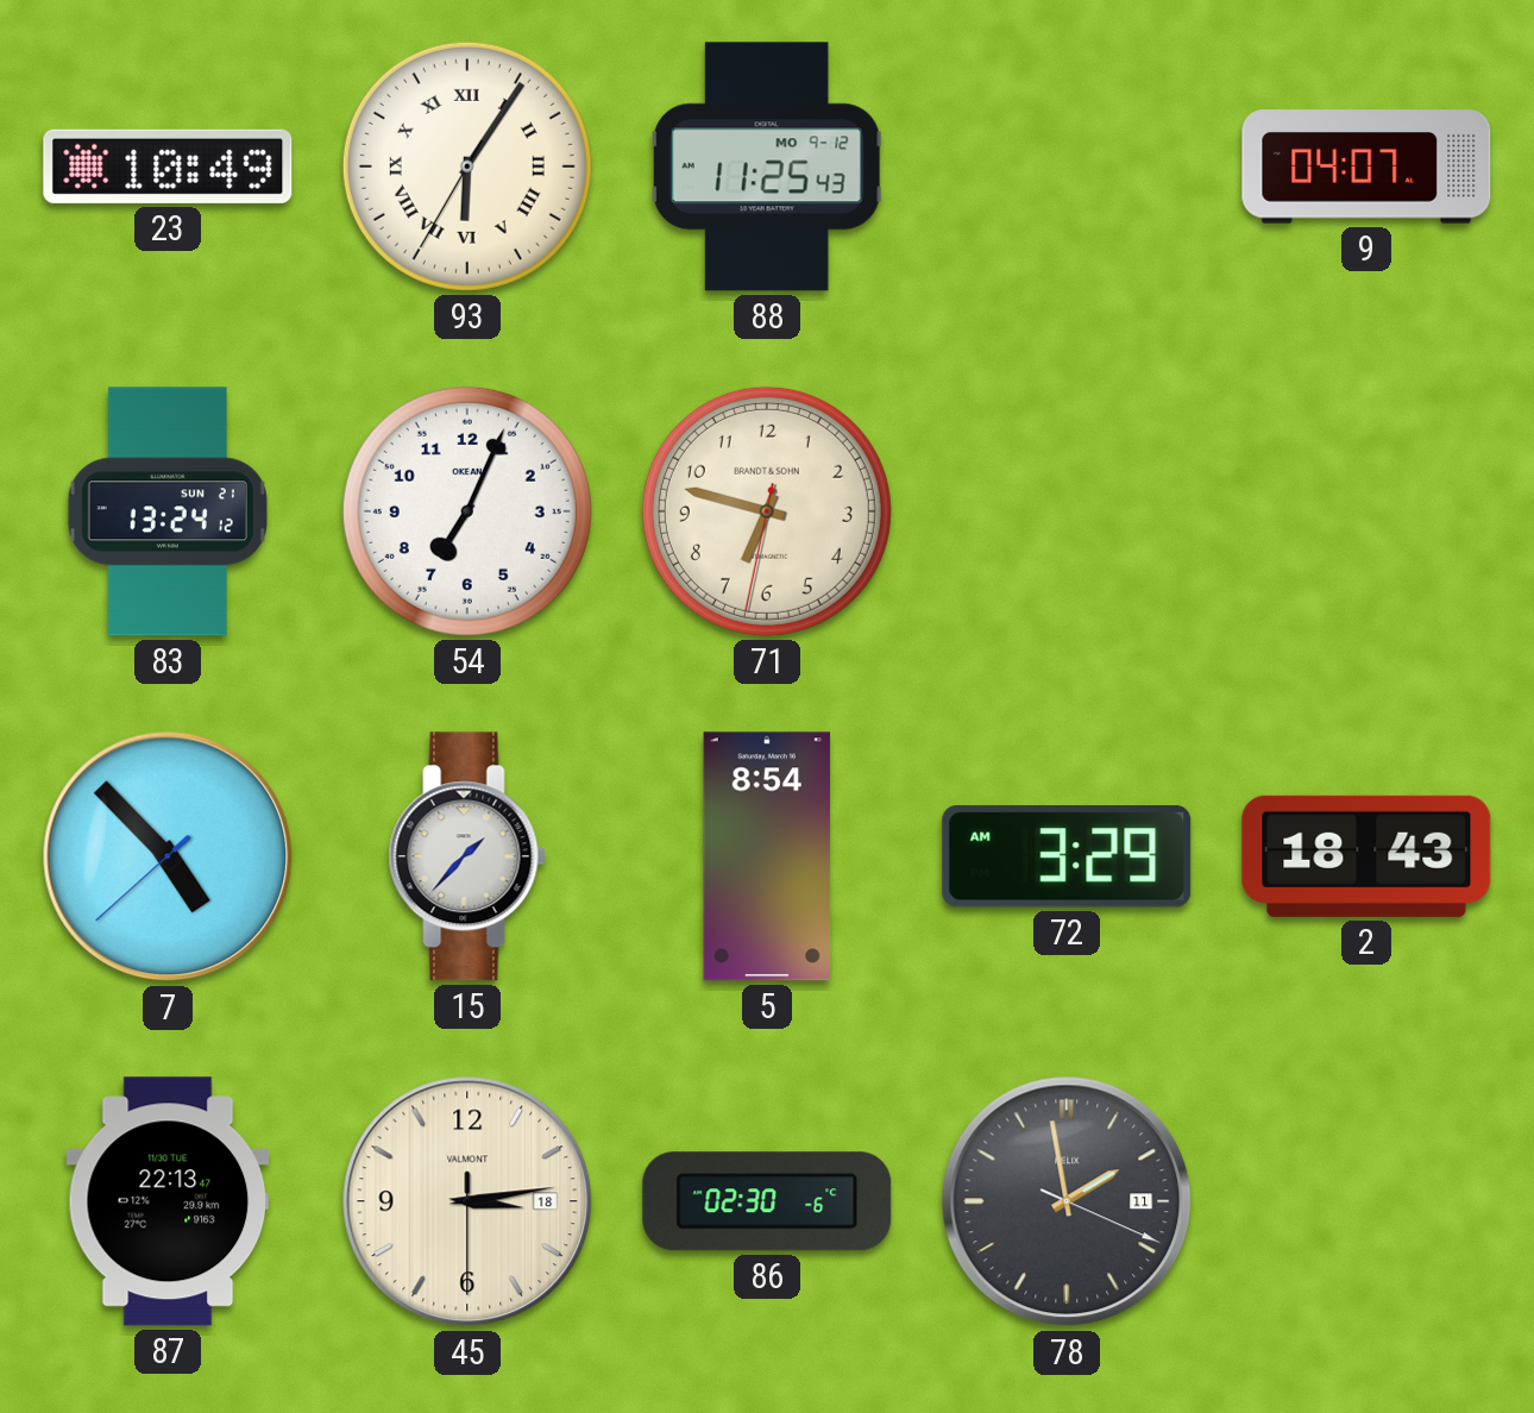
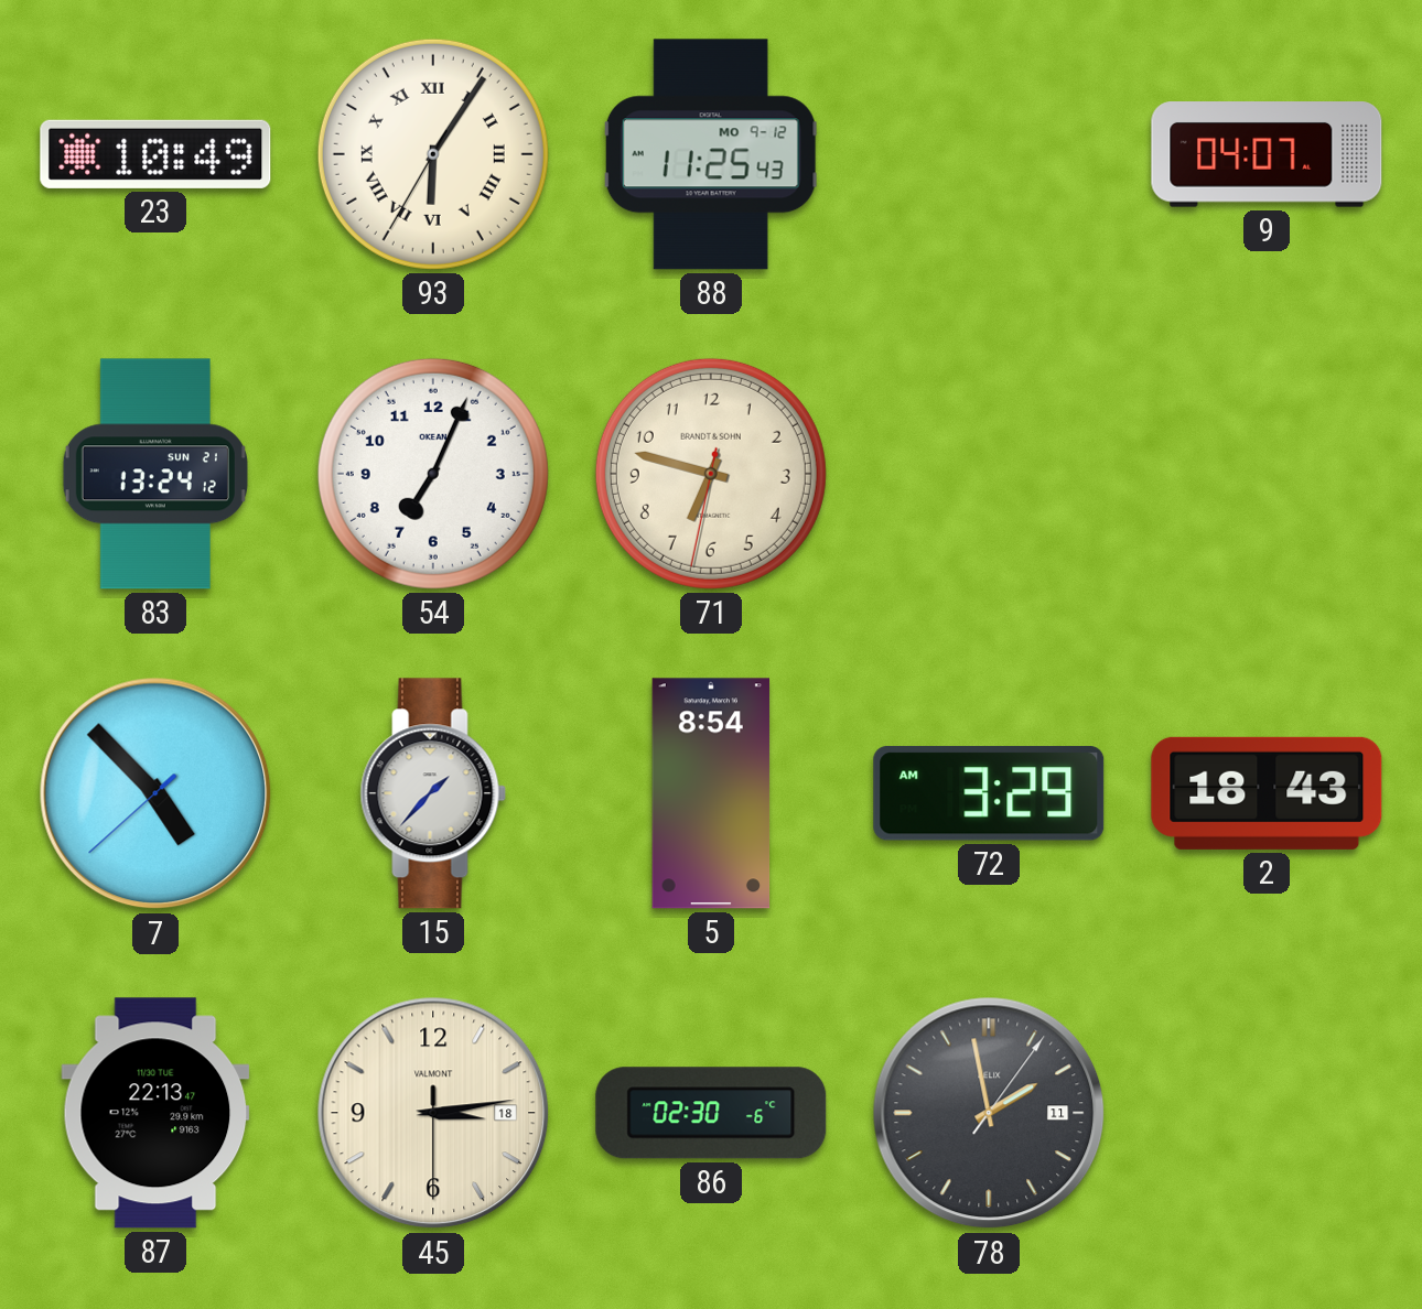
78: 1:58:19 -> 1:58:06 (989, 1113)
